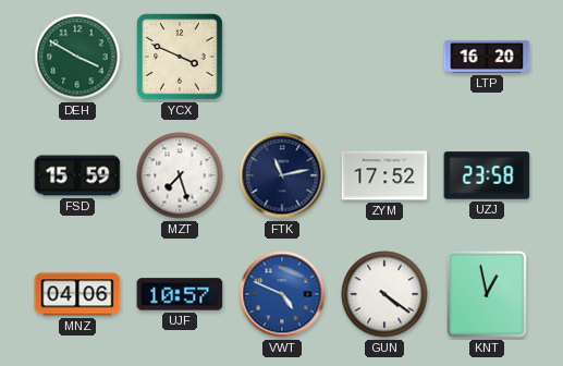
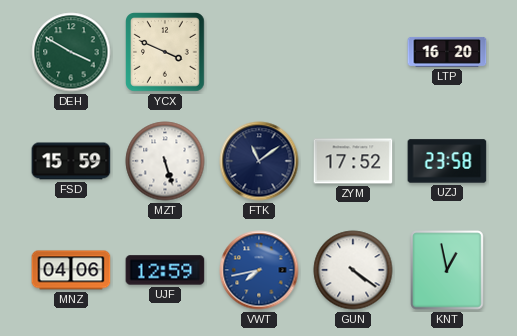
MZT: 7:27 -> 5:27 (165, 161)
FTK: 11:13 -> 11:09 (259, 161)
UJF: 10:57 -> 12:59 (165, 270)
VWT: 4:49 -> 7:43 (259, 270)
